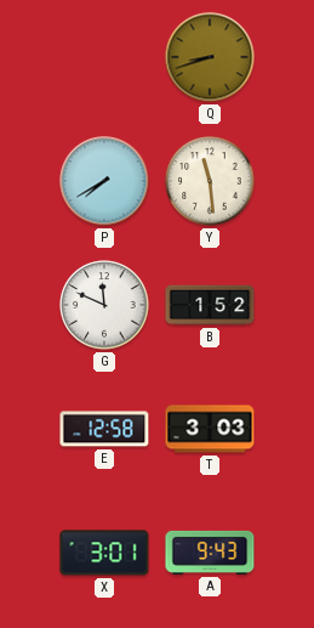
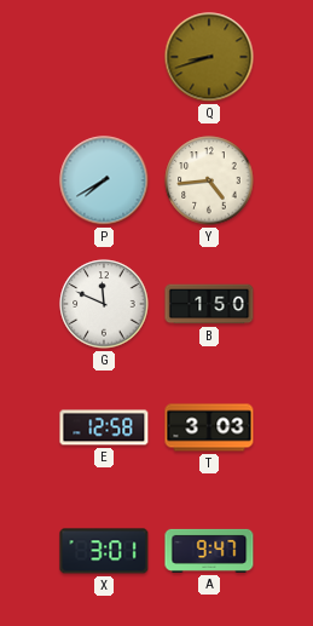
Y: 11:29 -> 4:44 (209, 180)
B: 1:52 -> 1:50 (209, 304)
A: 9:43 -> 9:47 (209, 551)
